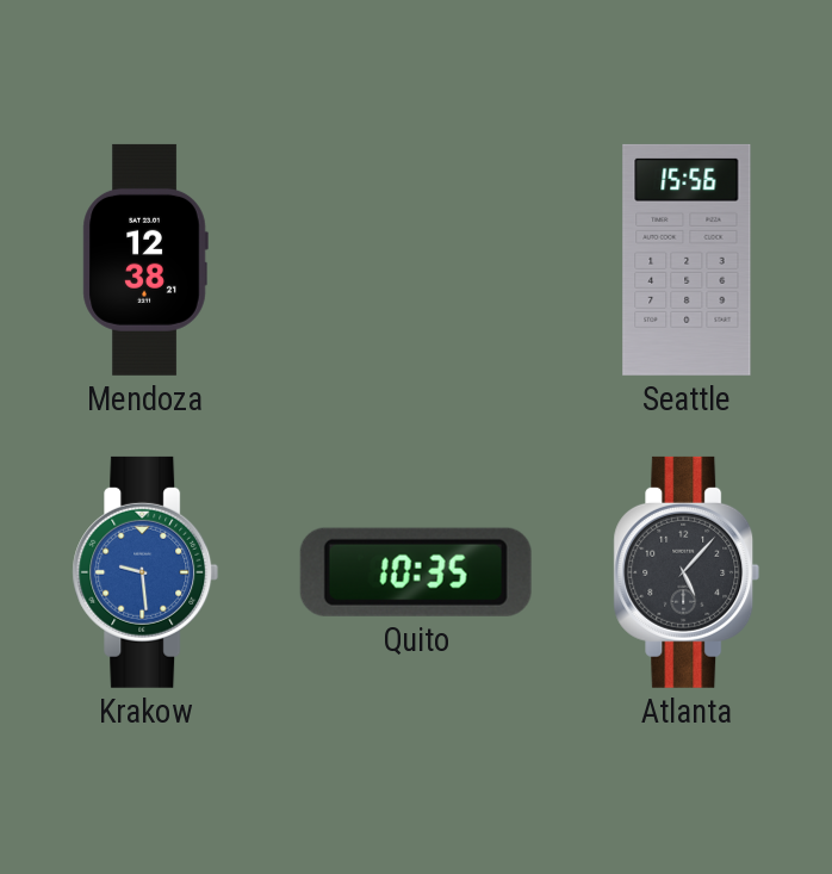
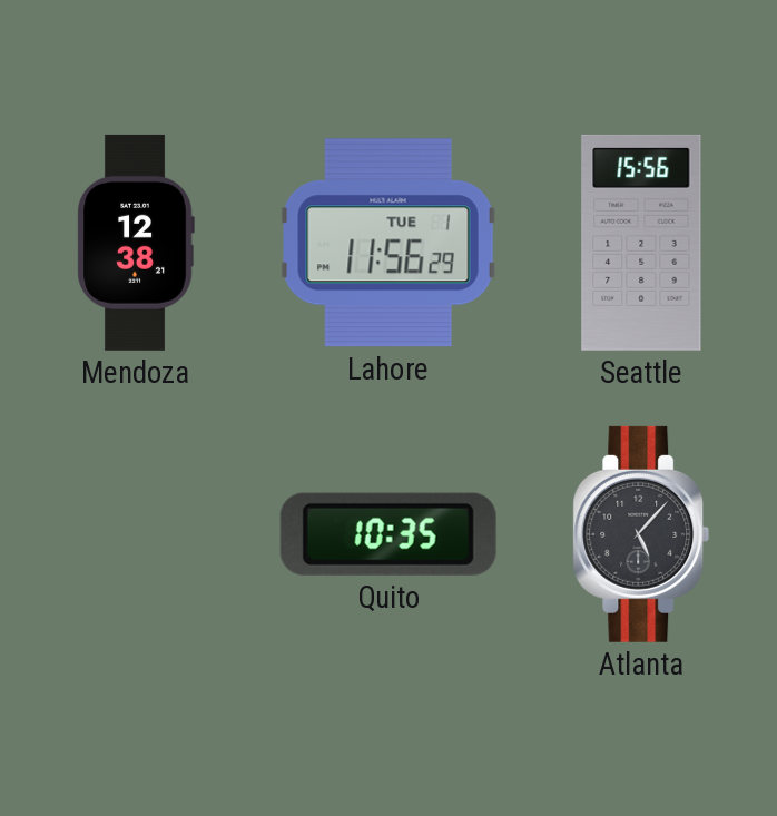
Lahore: none -> 11:56 (389, 243)
Krakow: 9:29 -> none (145, 572)
